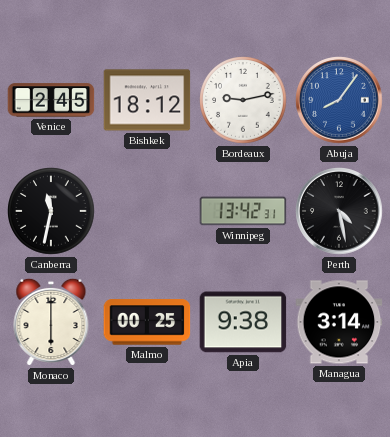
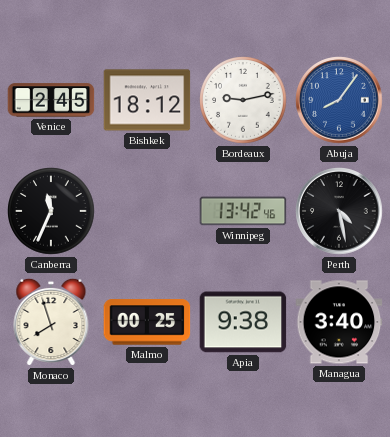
Canberra: 11:32 -> 11:34 (51, 211)
Winnipeg: 13:42:31 -> 13:42:46 (243, 211)
Monaco: 6:00 -> 7:57 (51, 322)
Managua: 3:14 -> 3:40 (339, 322)
